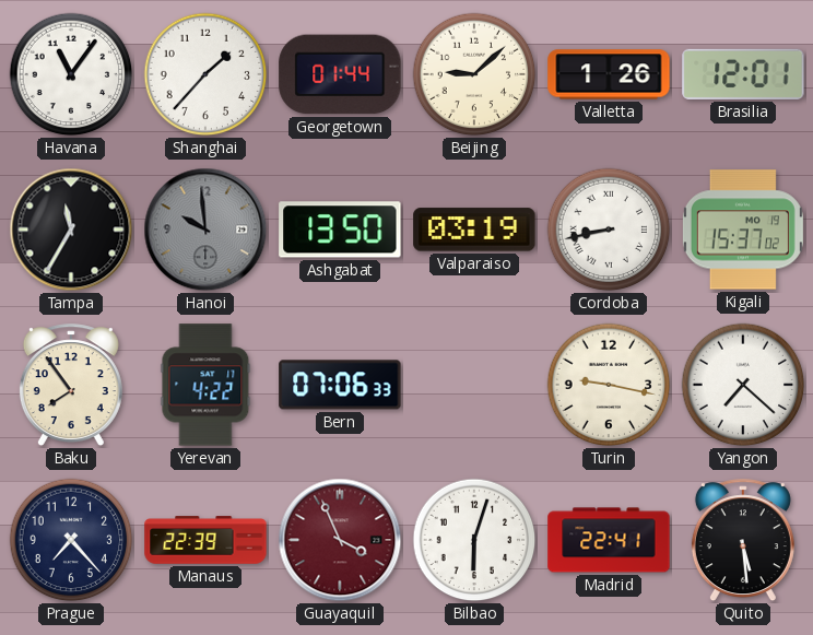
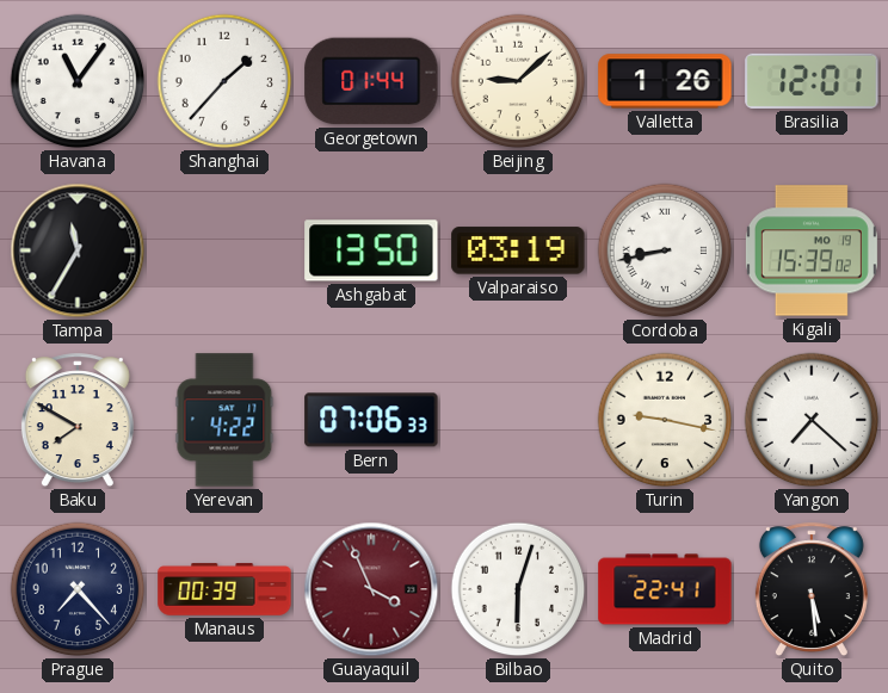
Hanoi: 9:59 -> none (205, 230)
Kigali: 15:37 -> 15:39 (812, 250)
Baku: 7:54 -> 7:50 (78, 421)
Manaus: 22:39 -> 00:39 (224, 589)
